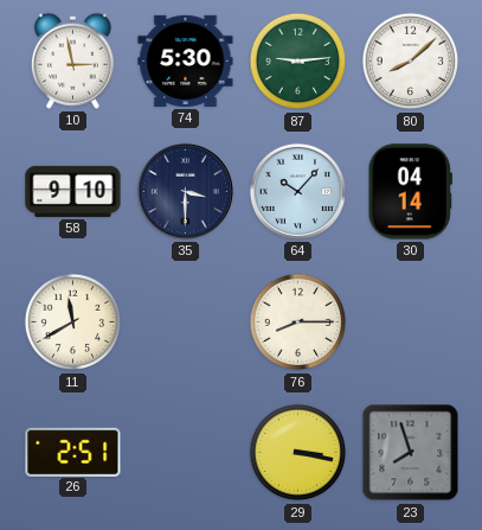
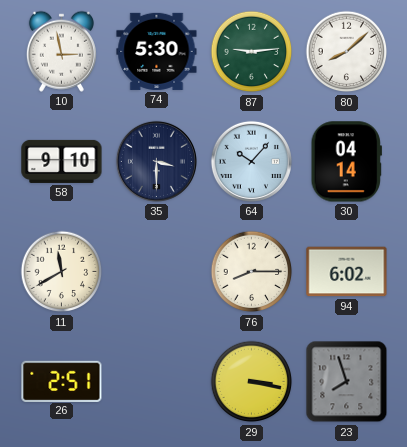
94: none -> 6:02 (347, 272)
